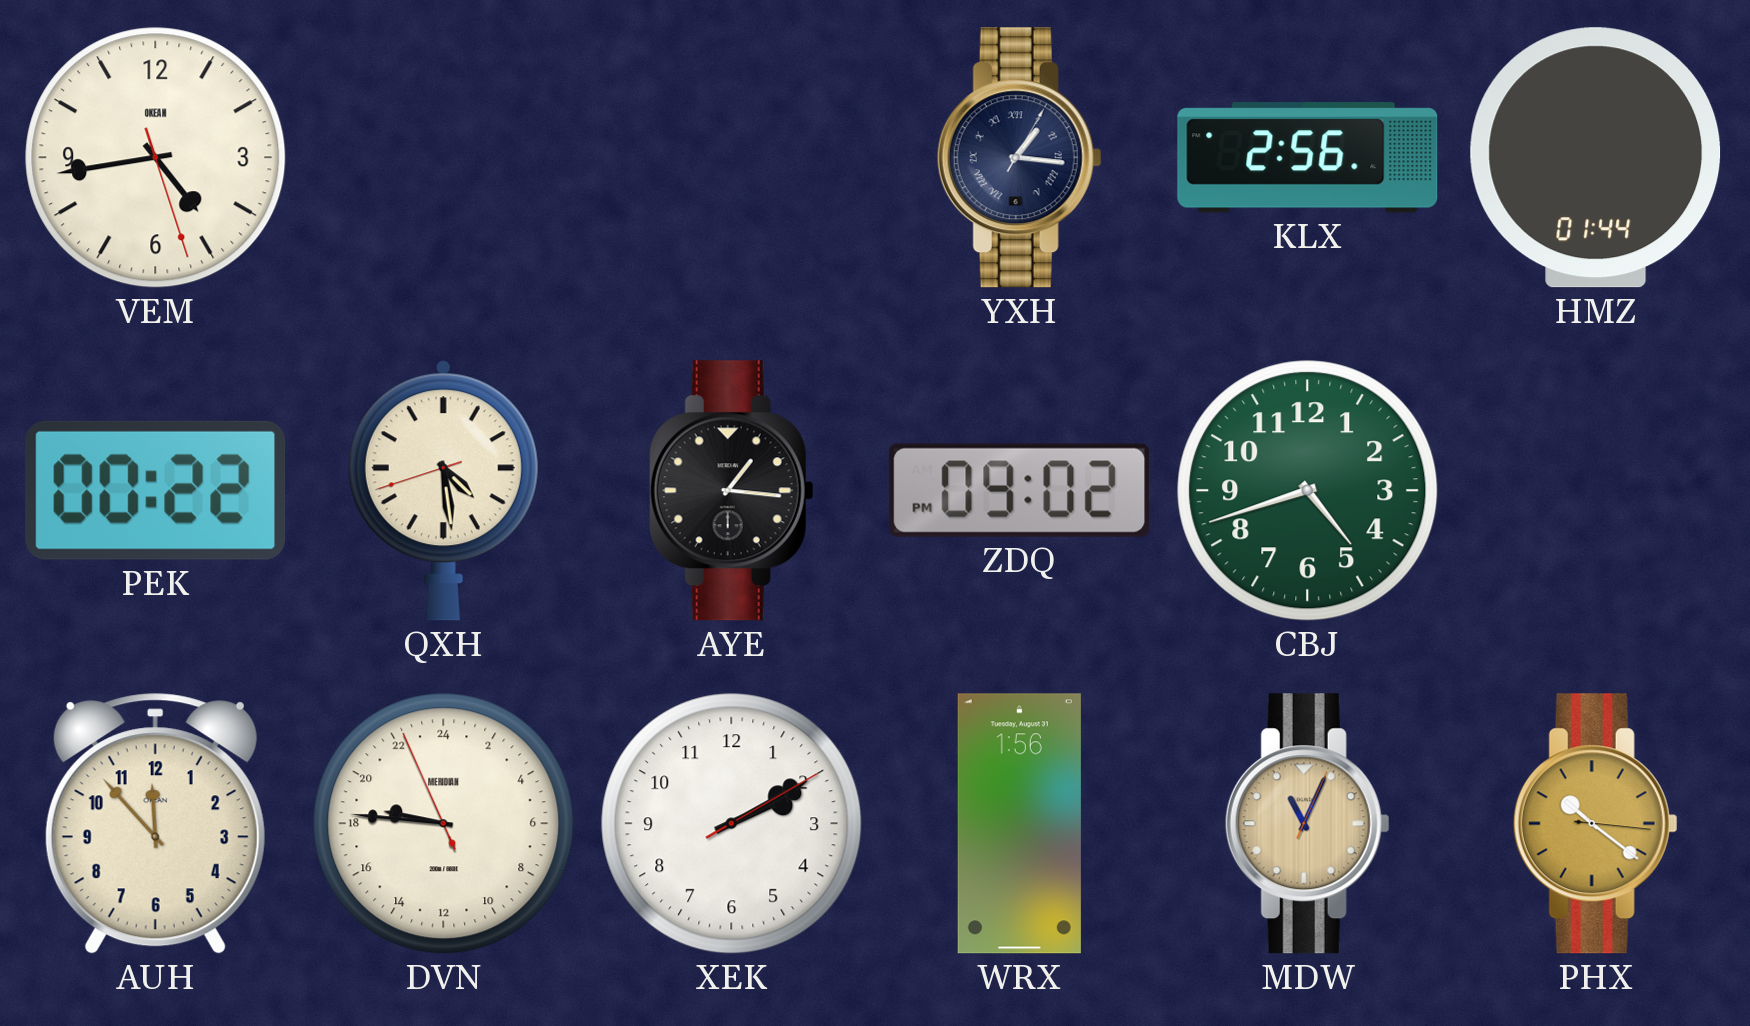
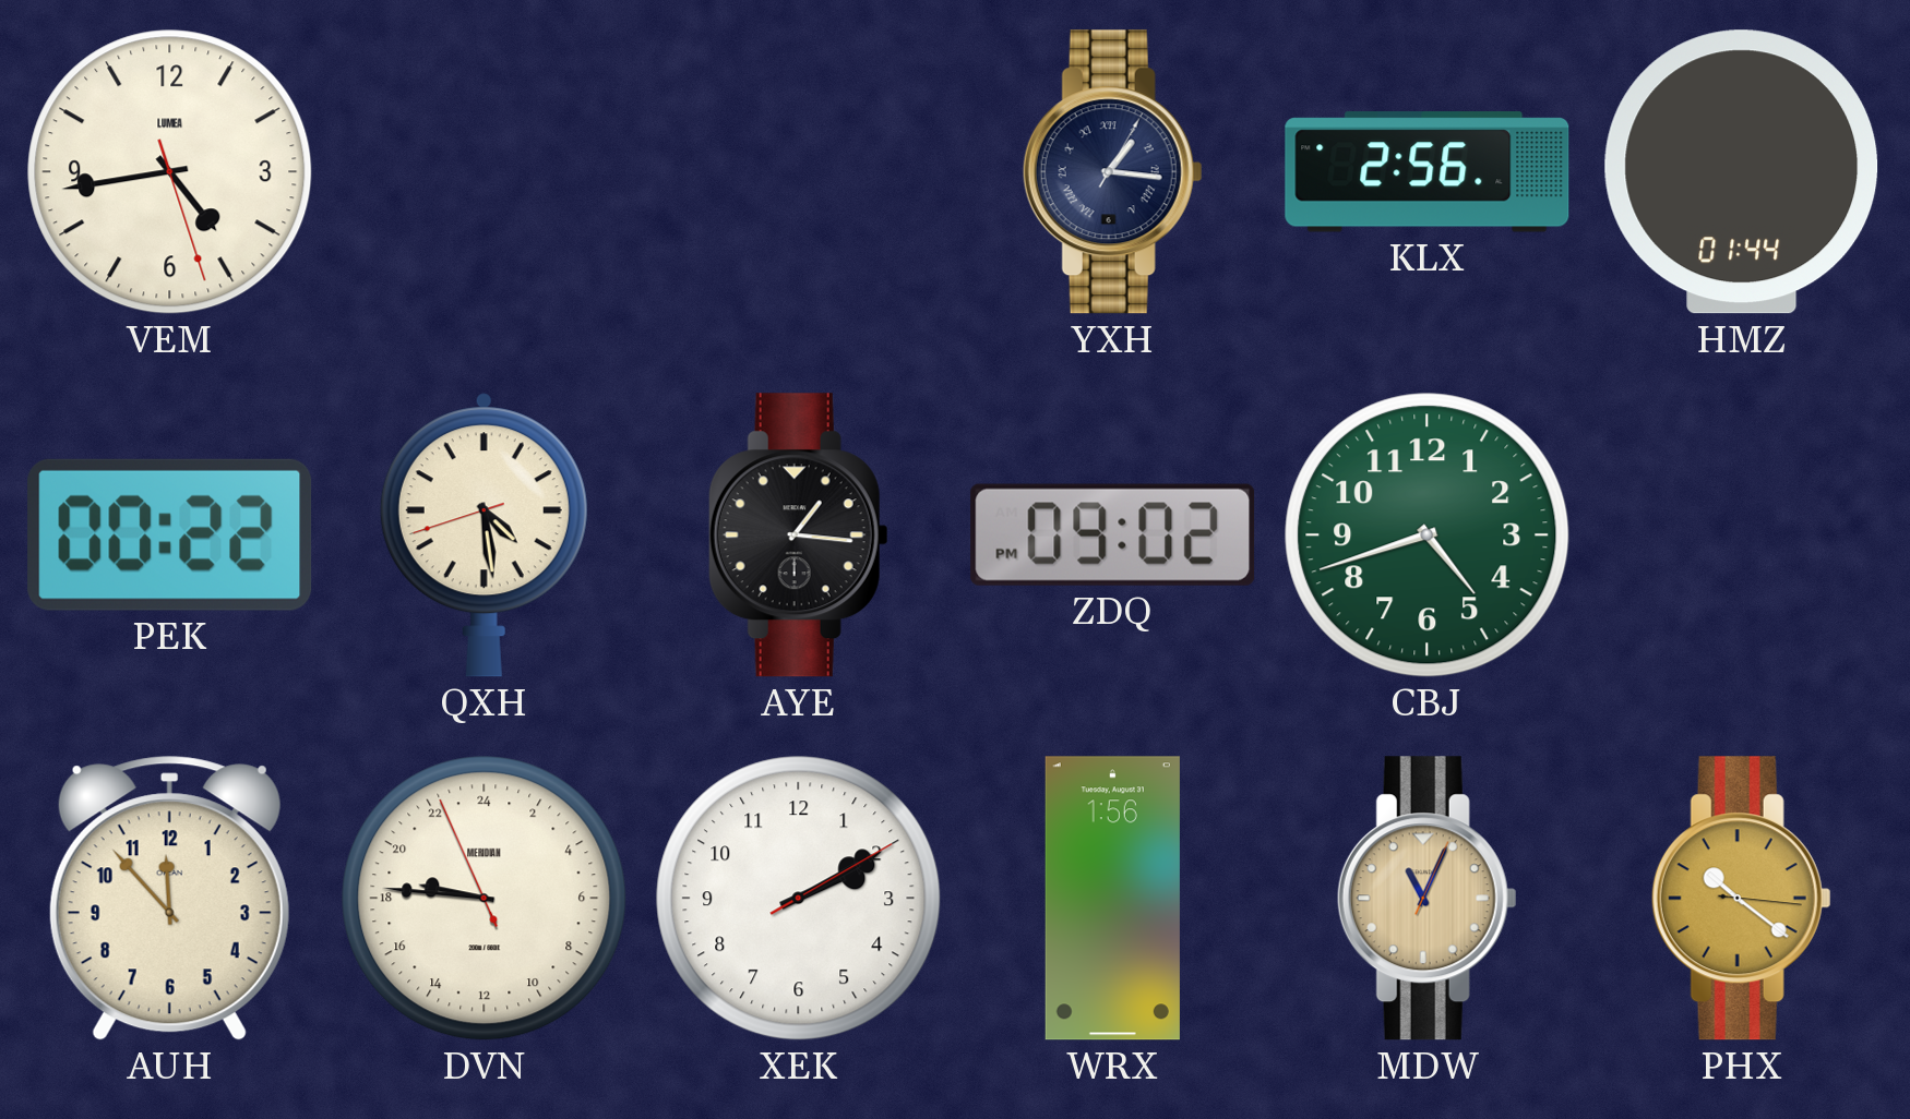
VEM brand: OKEAN -> LUMEA (170, 172)
